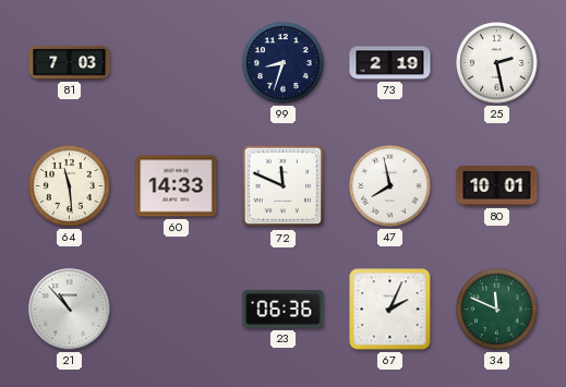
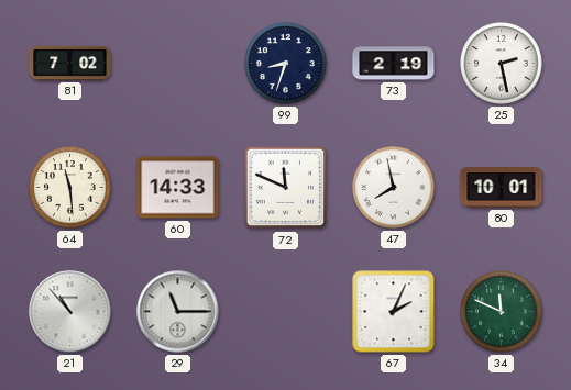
81: 7:03 -> 7:02 (70, 63)
29: none -> 11:15 (178, 312)
23: 06:36 -> none (284, 310)
